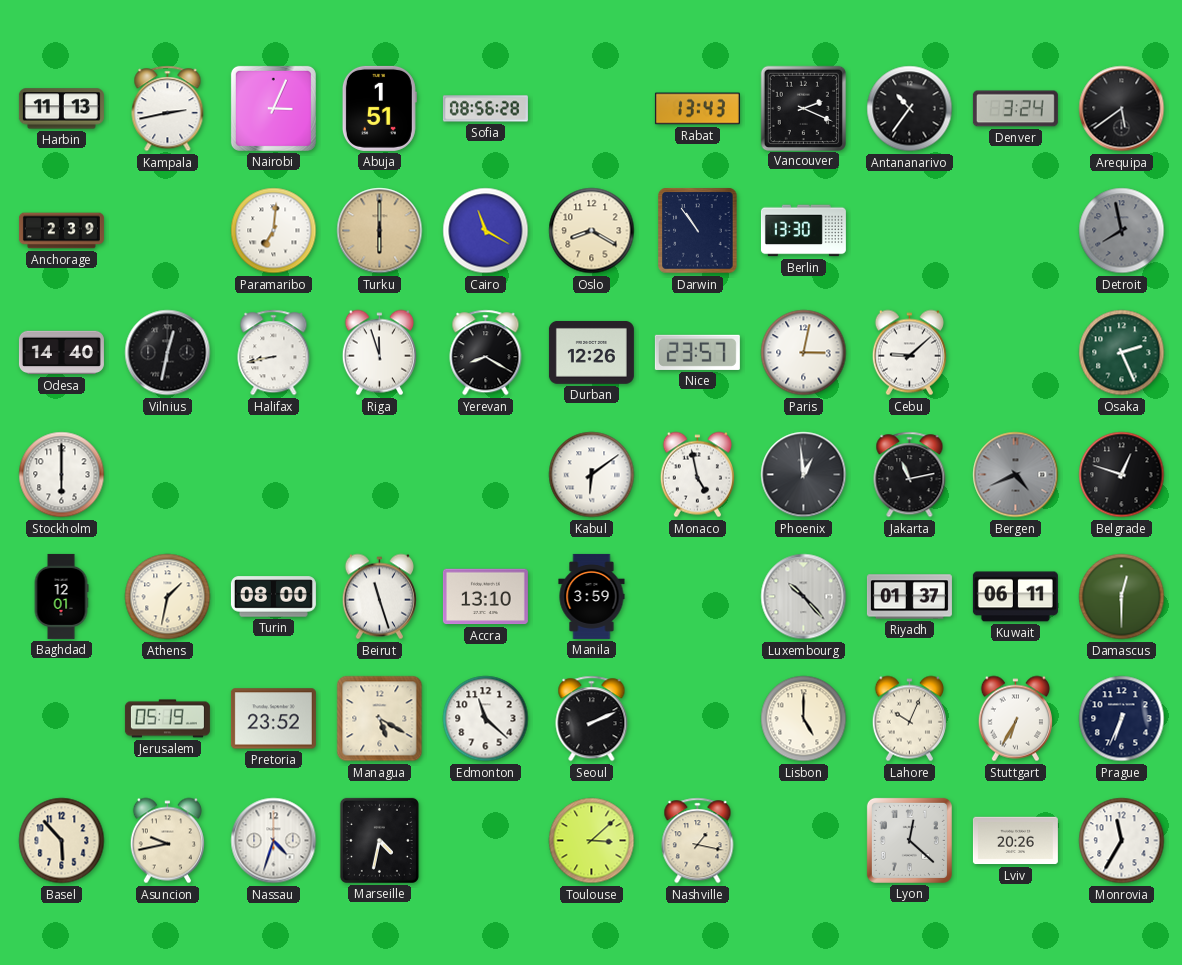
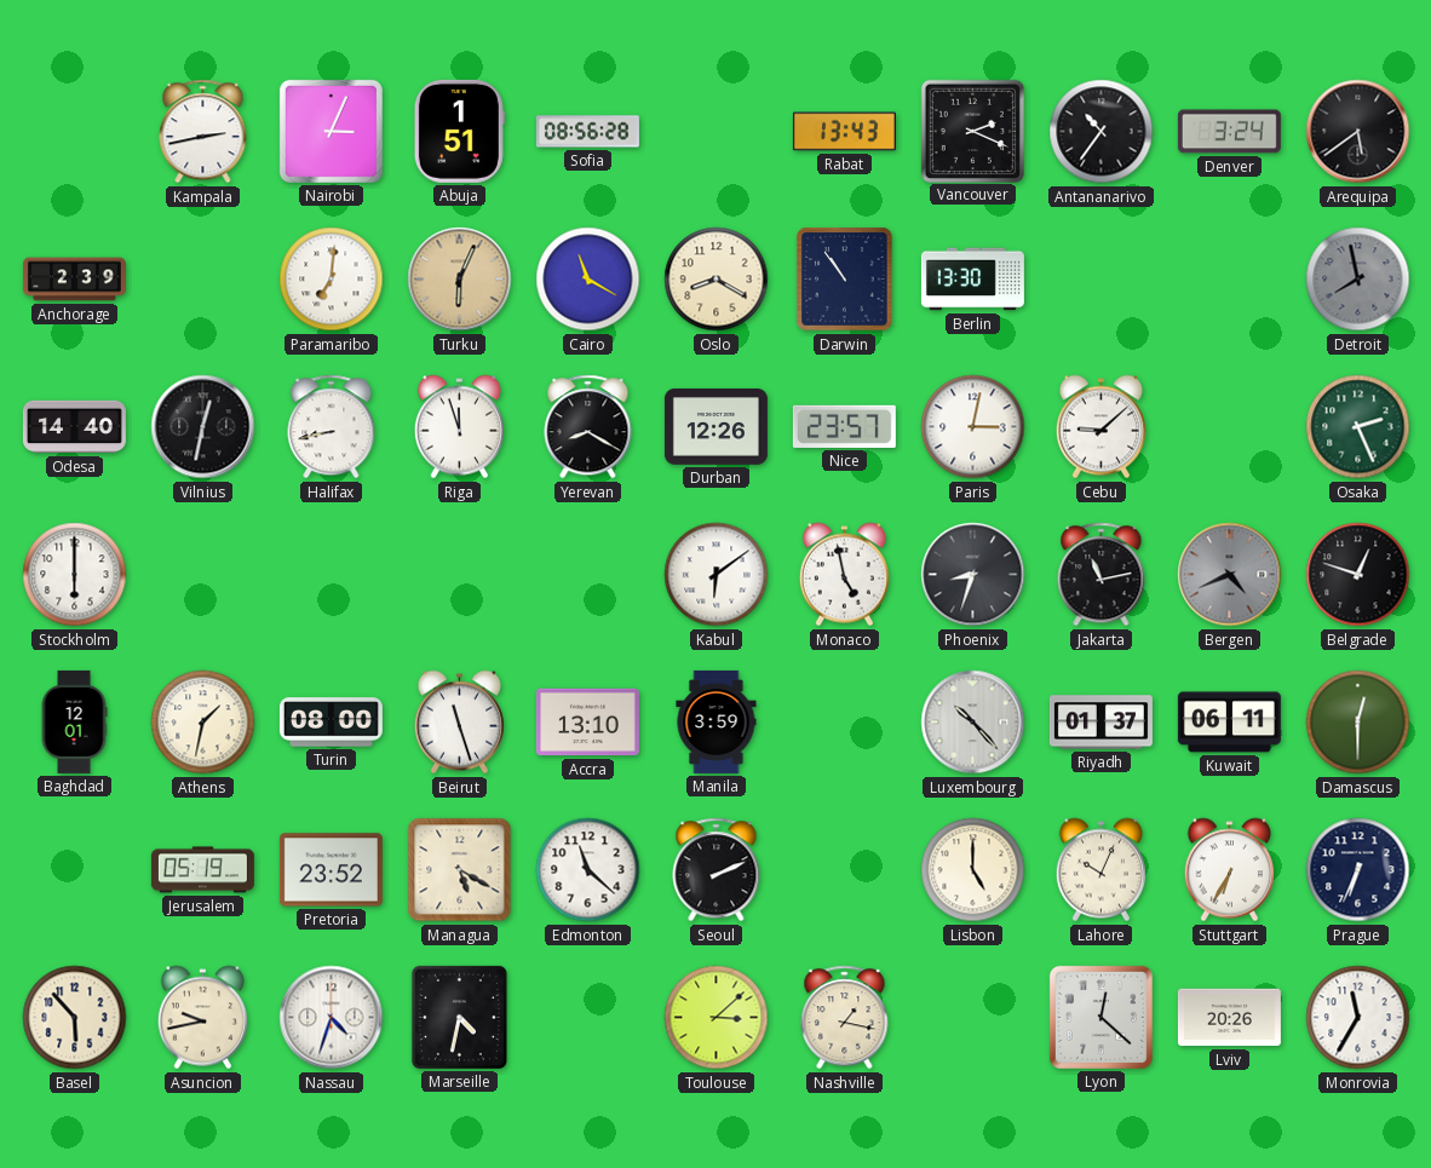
Harbin: 11:13 -> none (61, 109)
Turku: 6:00 -> 6:04 (460, 280)
Phoenix: 12:59 -> 8:33 (973, 575)
